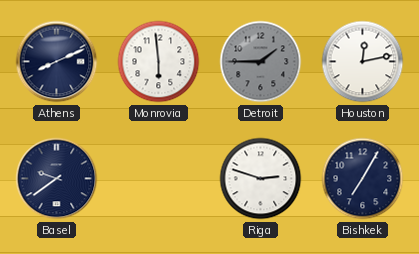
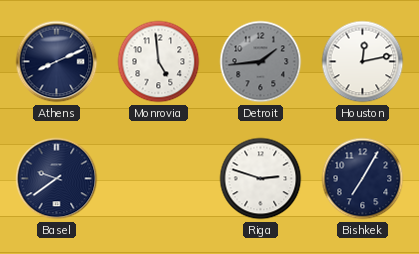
Monrovia: 5:59 -> 4:59 (159, 62)
Detroit: 1:45 -> 1:44 (261, 62)
